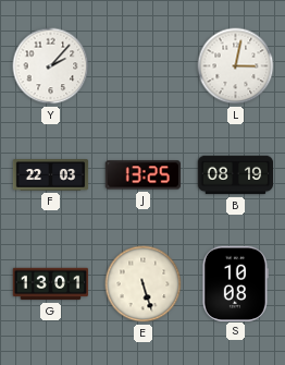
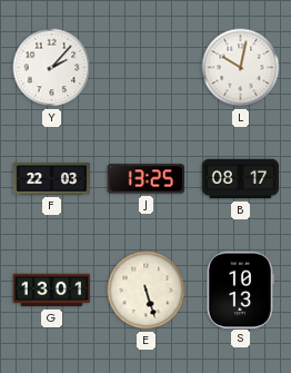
L: 3:02 -> 10:02 (241, 68)
B: 08:19 -> 08:17 (241, 179)
S: 10:08 -> 10:13 (240, 289)
